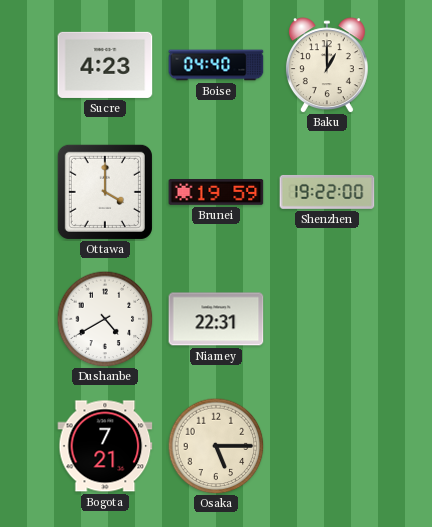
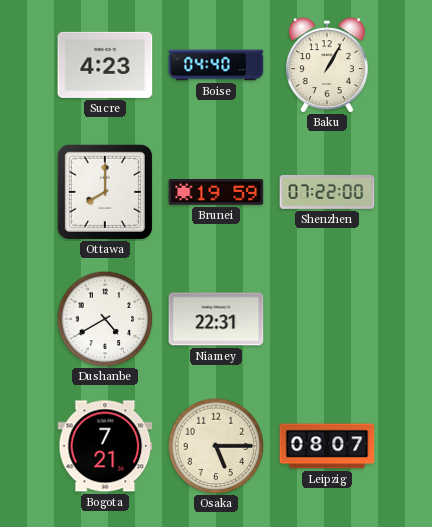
Baku: 1:00 -> 1:05 (327, 65)
Ottawa: 4:00 -> 8:00 (105, 192)
Shenzhen: 19:22 -> 07:22 (327, 192)
Leipzig: none -> 08:07 (327, 446)
